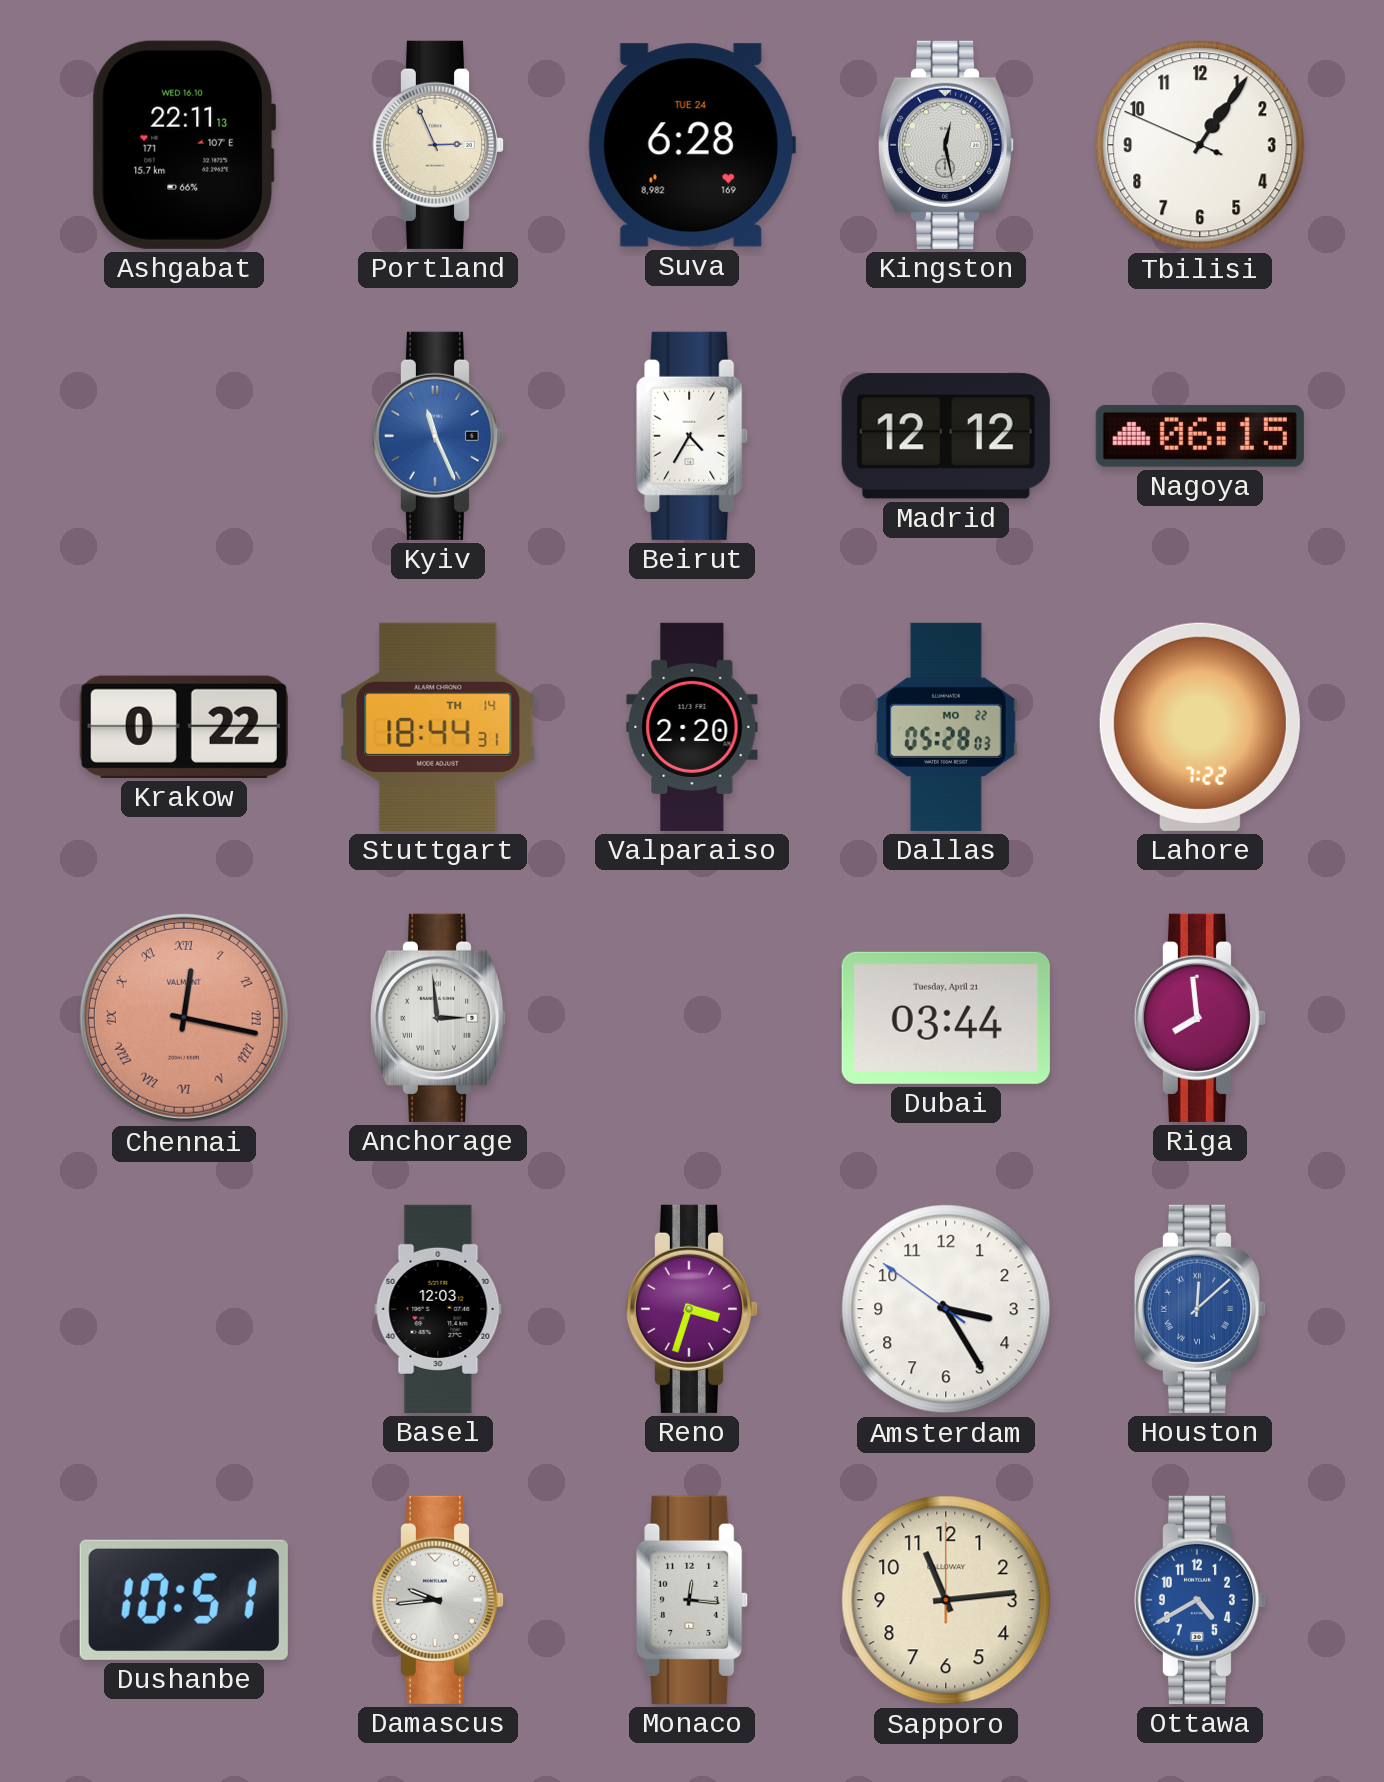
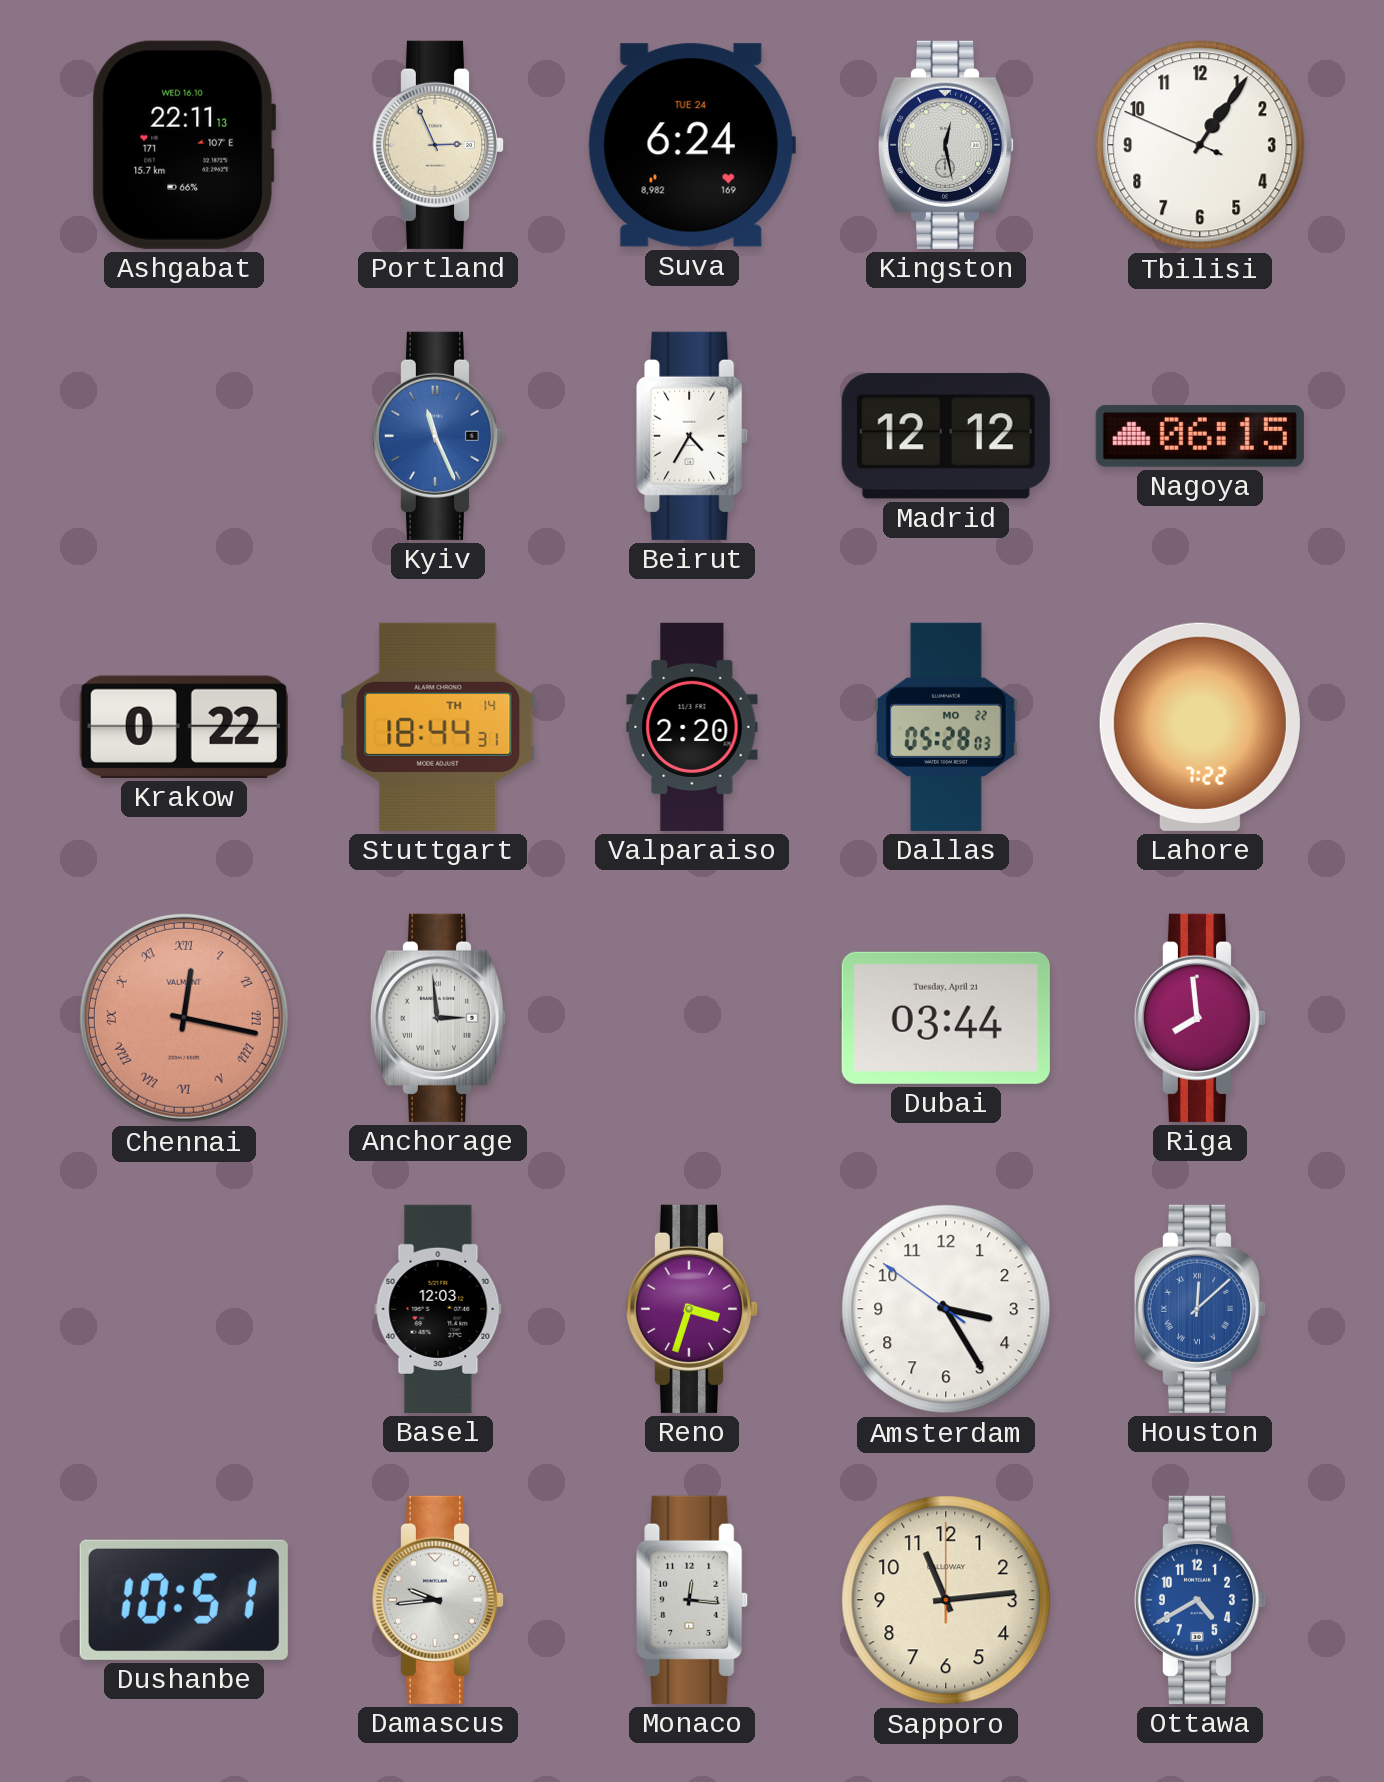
Suva: 6:28 -> 6:24 (692, 145)
